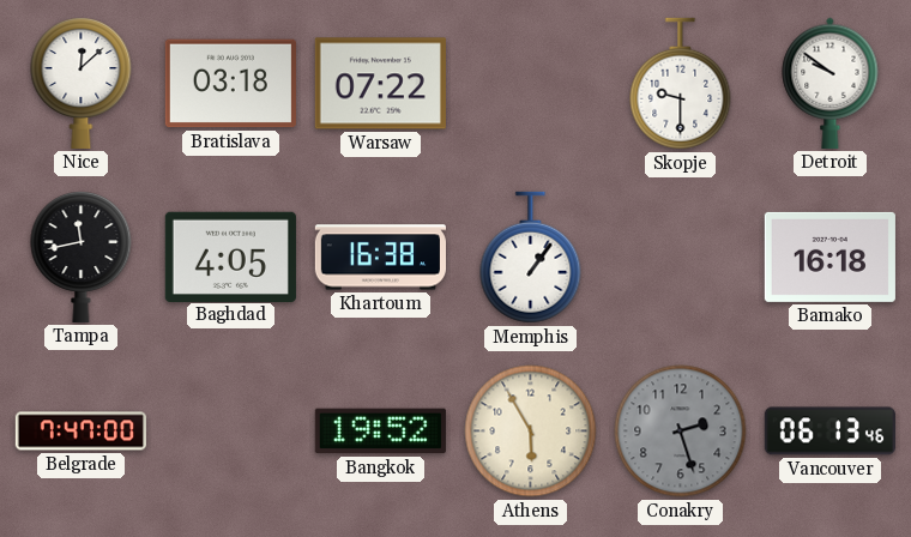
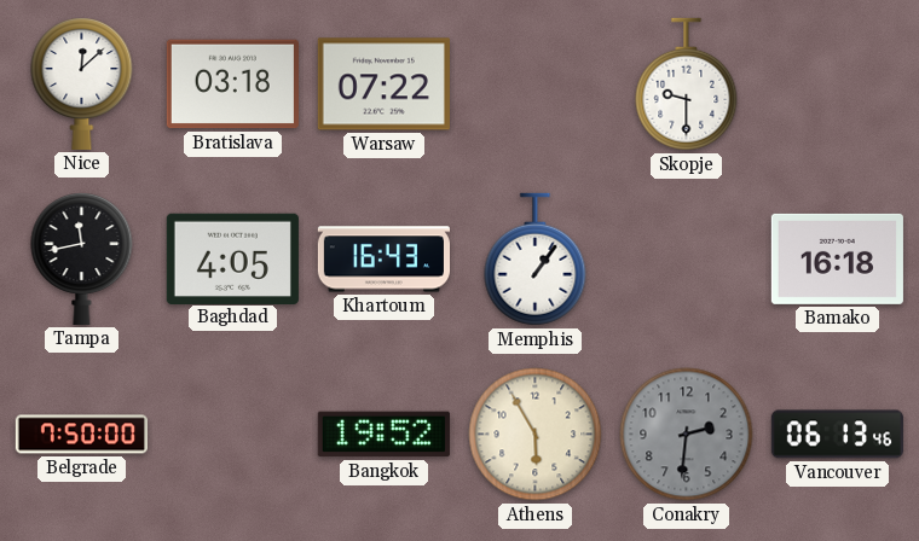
Detroit: 9:51 -> none (831, 83)
Khartoum: 16:38 -> 16:43 (383, 260)
Belgrade: 7:47 -> 7:50 (81, 435)
Conakry: 2:27 -> 2:31 (687, 435)
